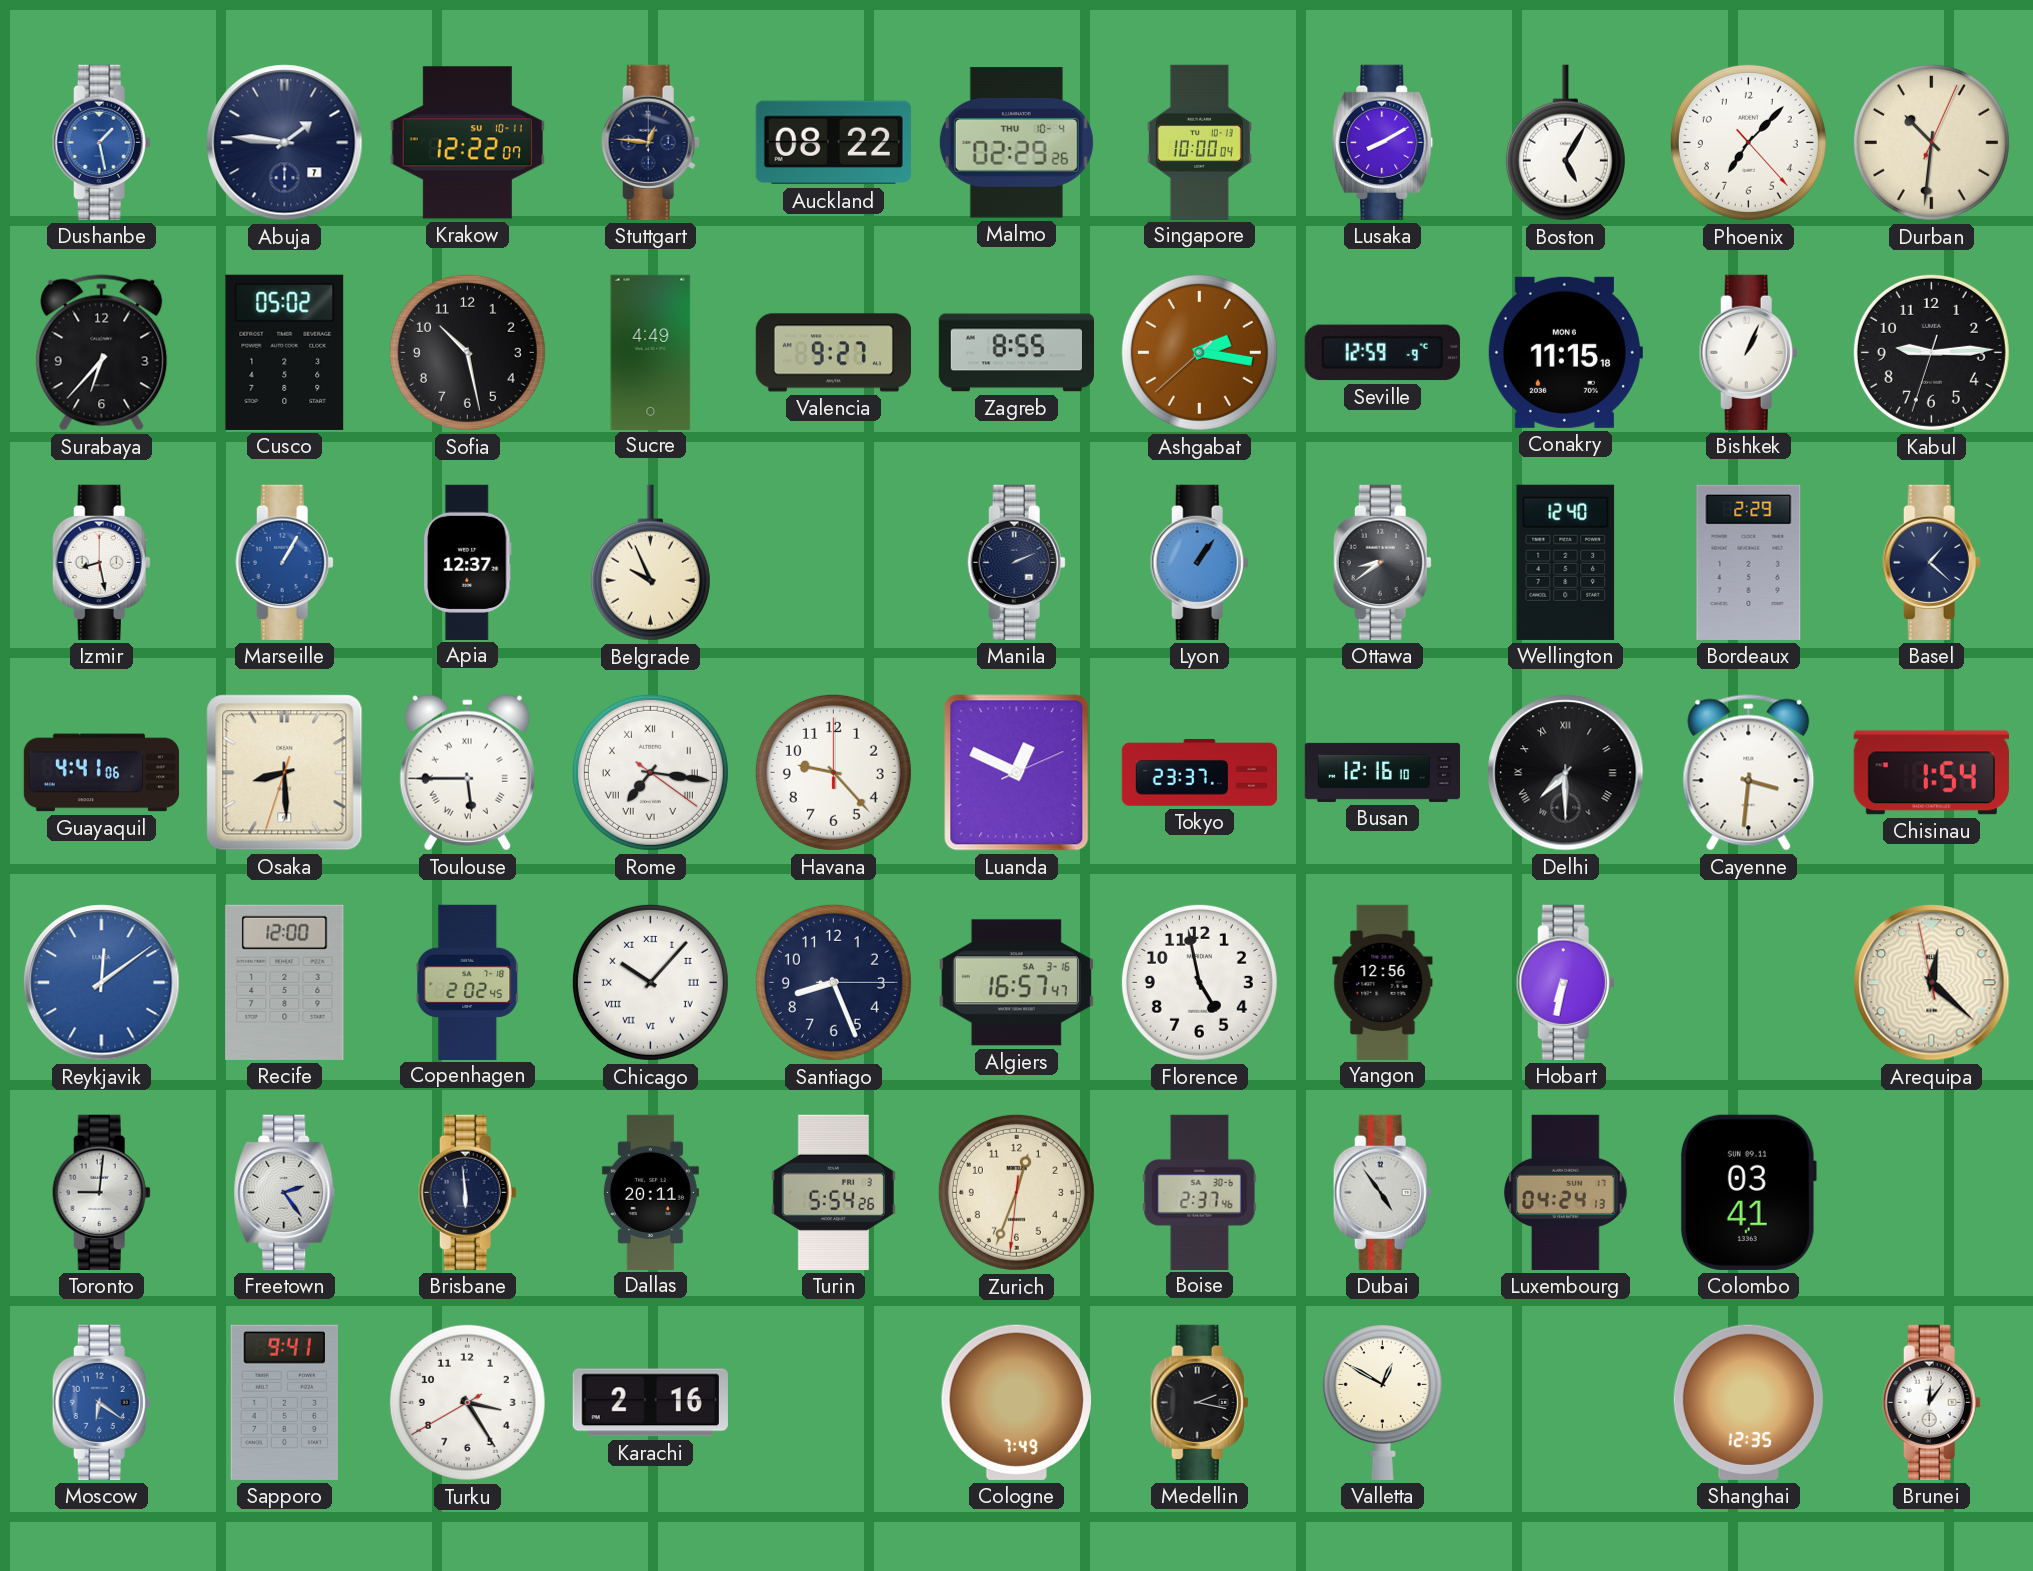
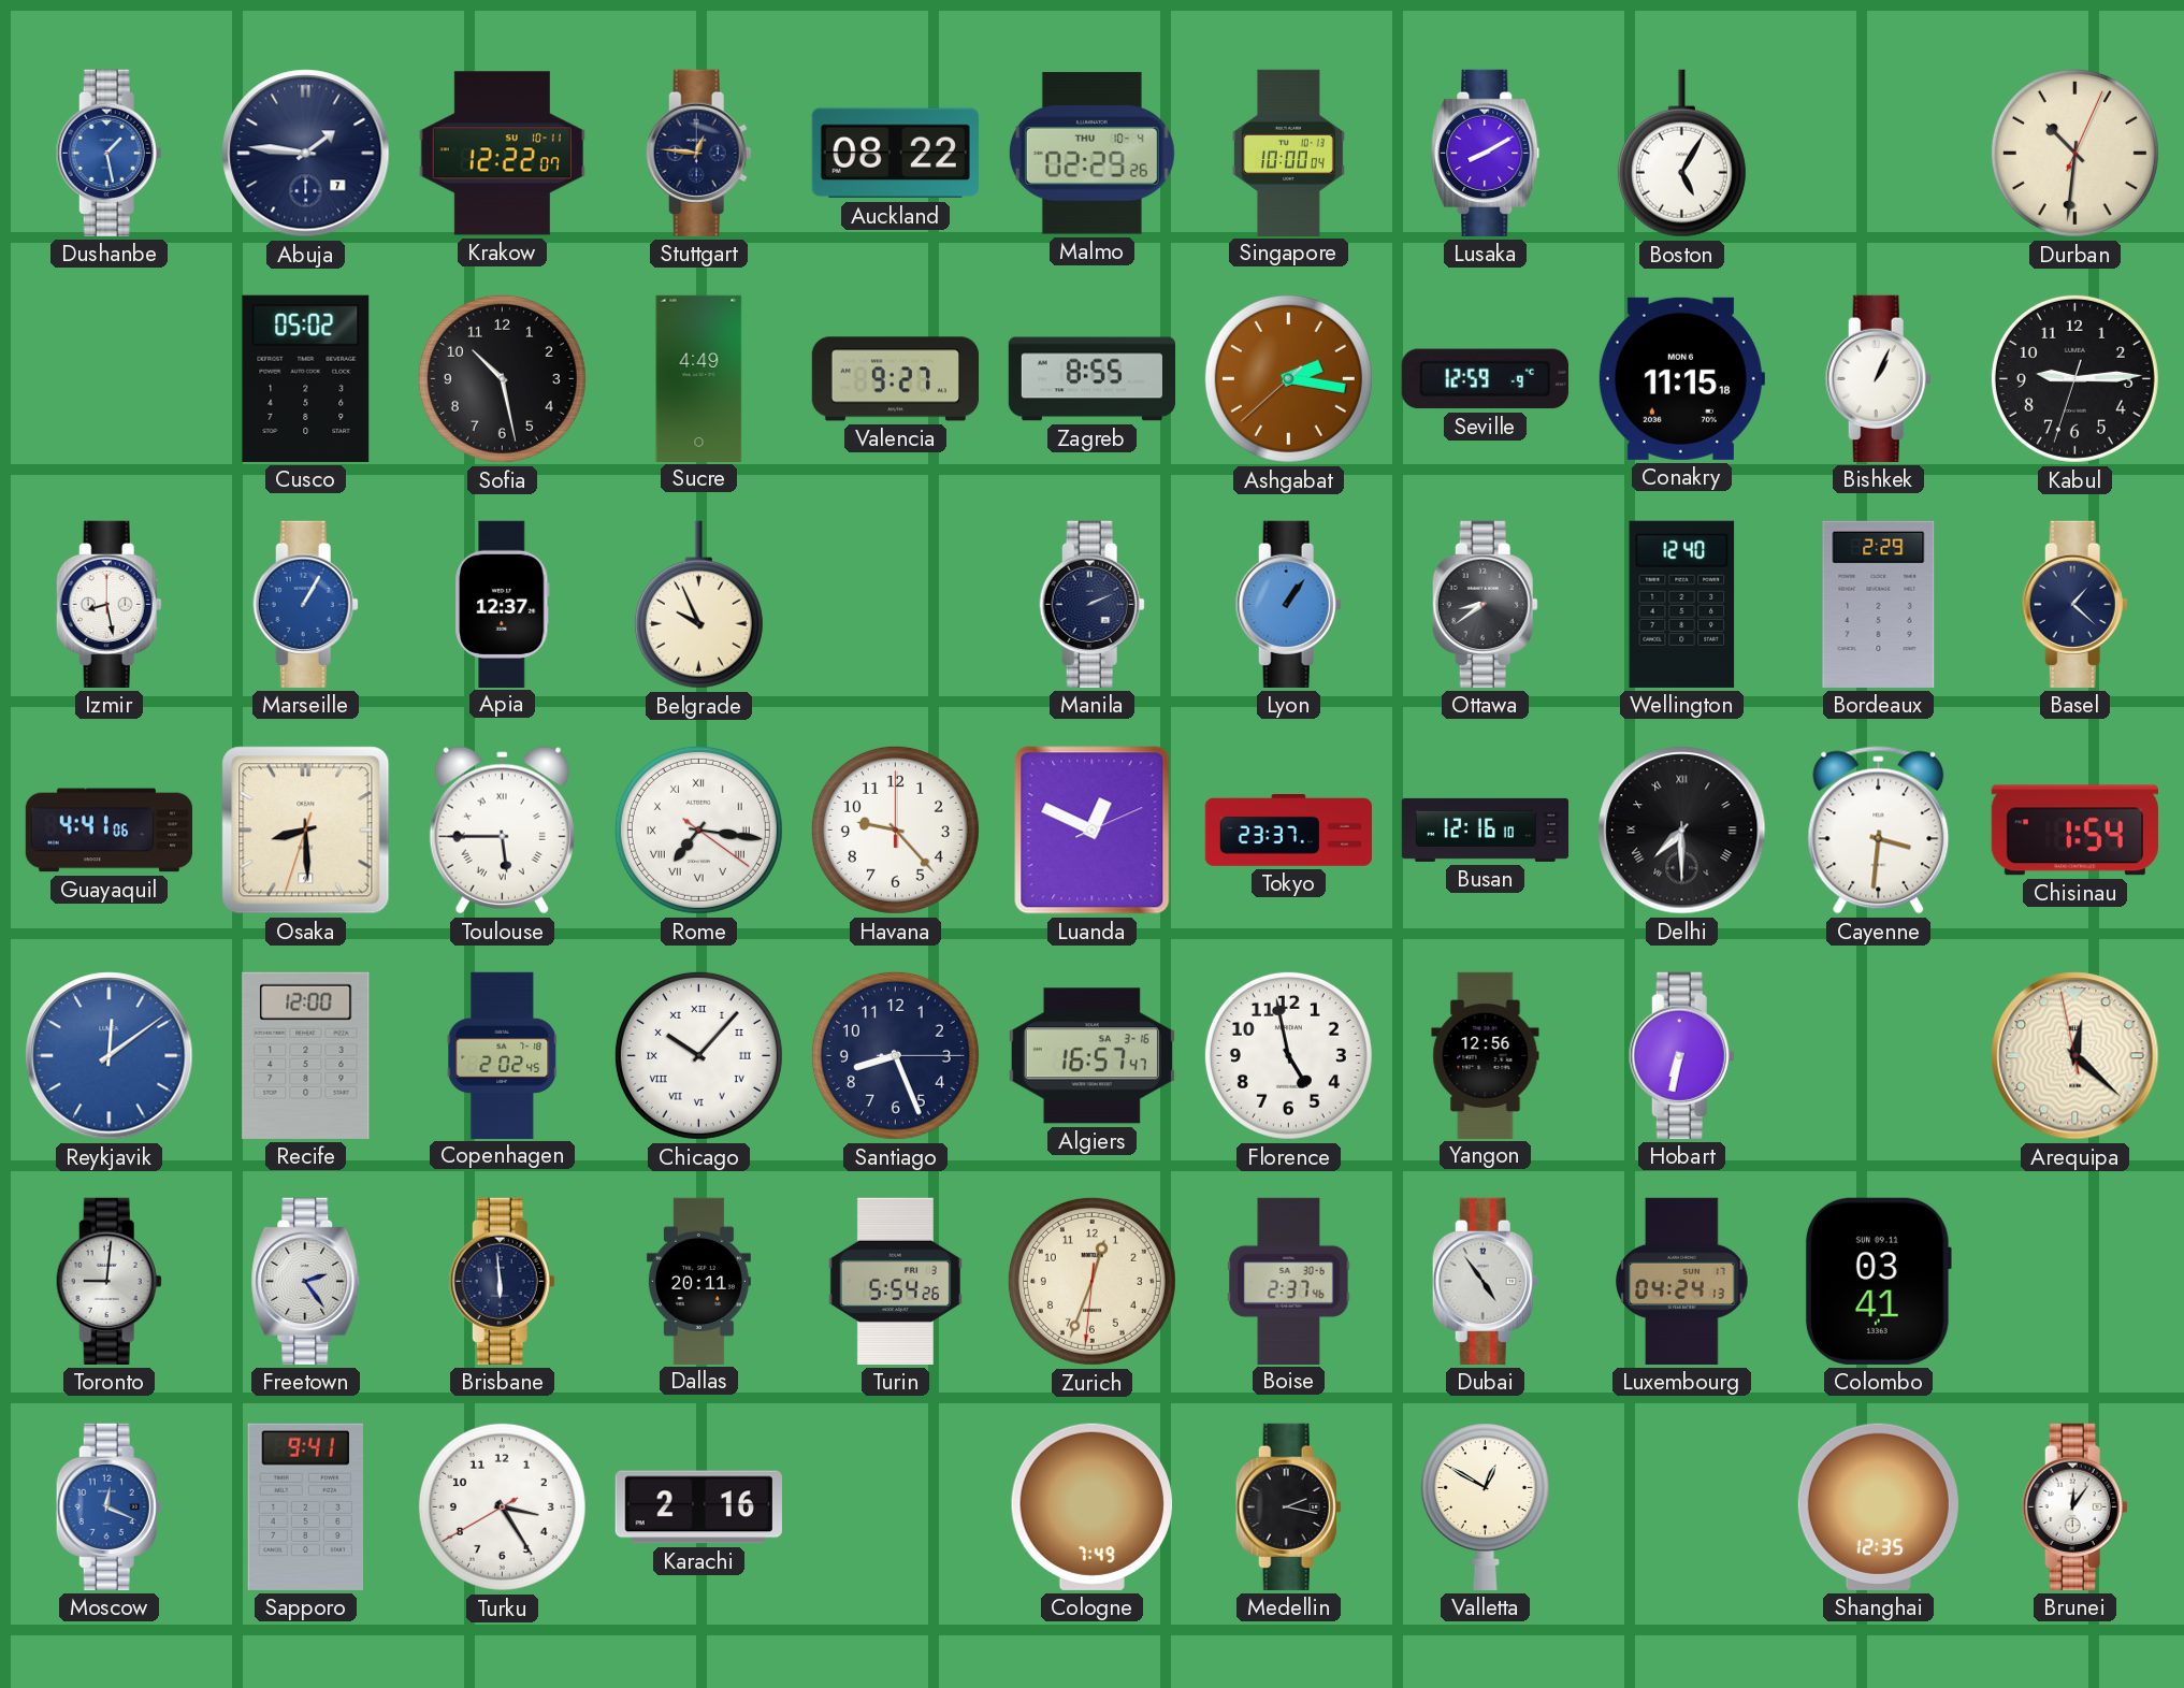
Phoenix: 7:07 -> none (1748, 142)
Surabaya: 6:37 -> none (102, 353)
Moscow: 6:21 -> 12:19 (109, 1506)
